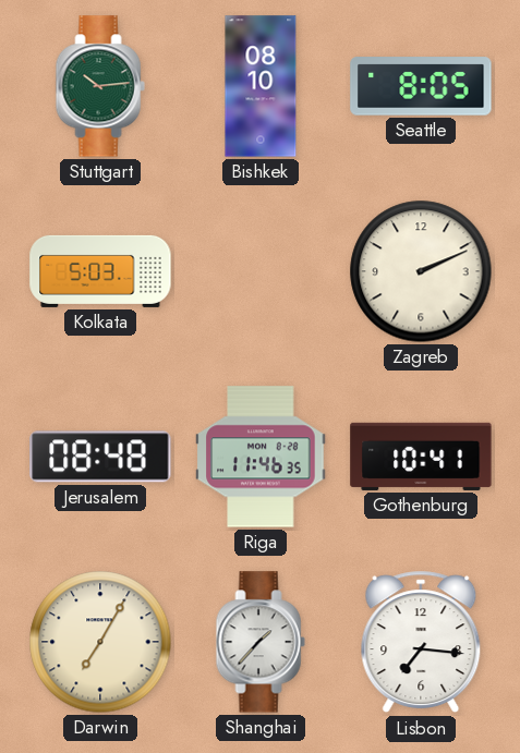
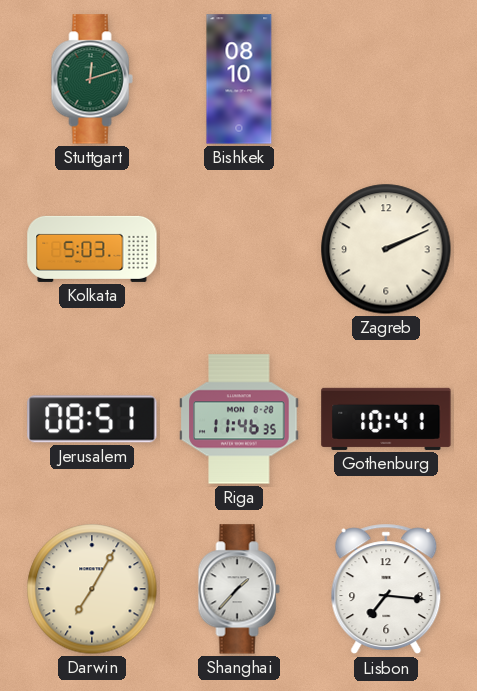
Stuttgart: 10:14 -> 12:12 (92, 79)
Seattle: 8:05 -> none (421, 86)
Jerusalem: 08:48 -> 08:51 (92, 419)
